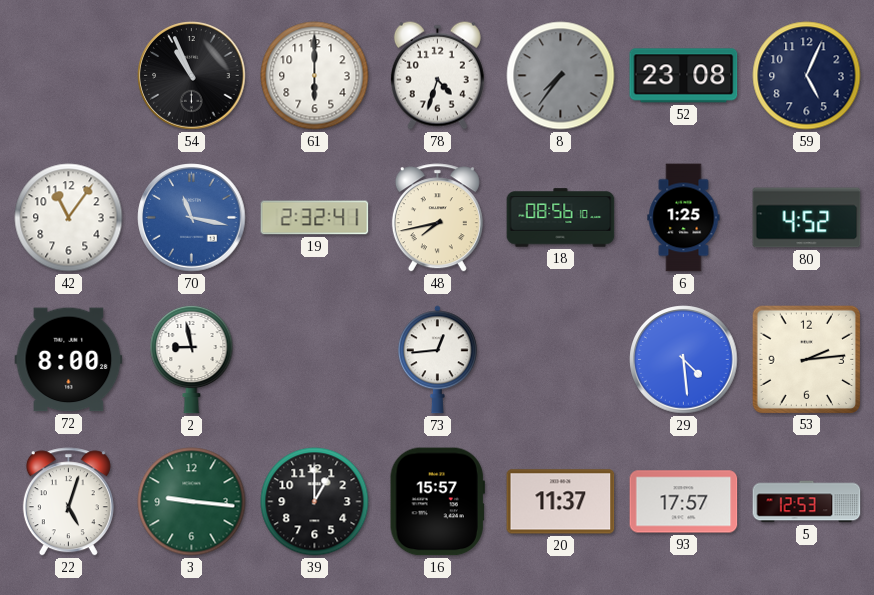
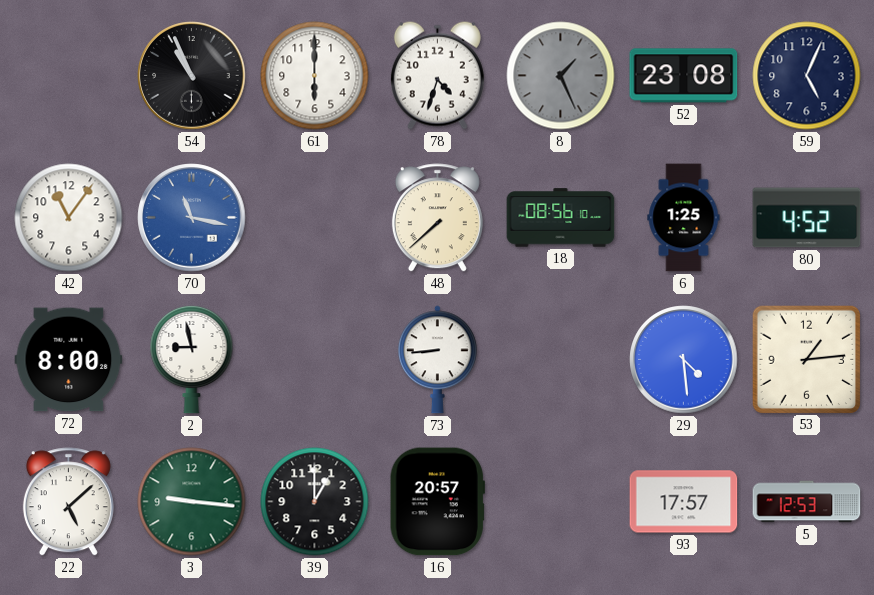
8: 7:36 -> 1:26 (561, 76)
19: 2:32 -> none (315, 218)
48: 7:43 -> 7:38 (437, 218)
73: 12:44 -> 8:44 (437, 360)
53: 2:14 -> 1:14 (806, 359)
22: 5:03 -> 5:08 (68, 502)
16: 15:57 -> 20:57 (437, 502)
20: 11:37 -> none (561, 502)
